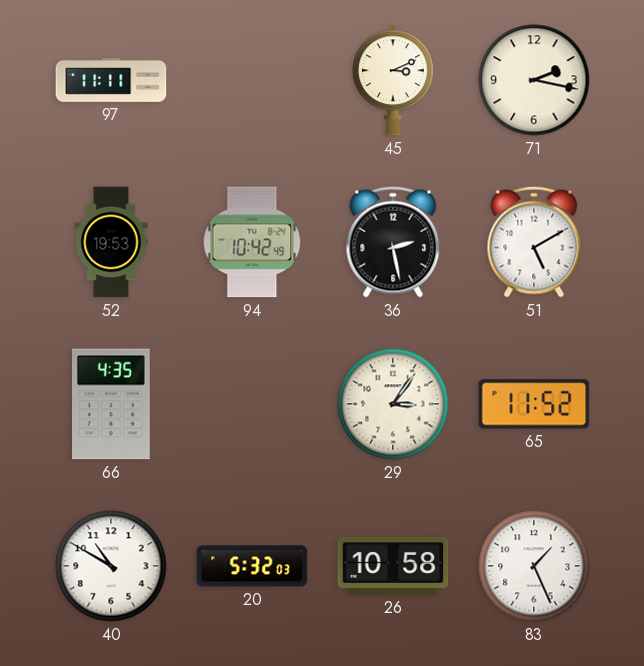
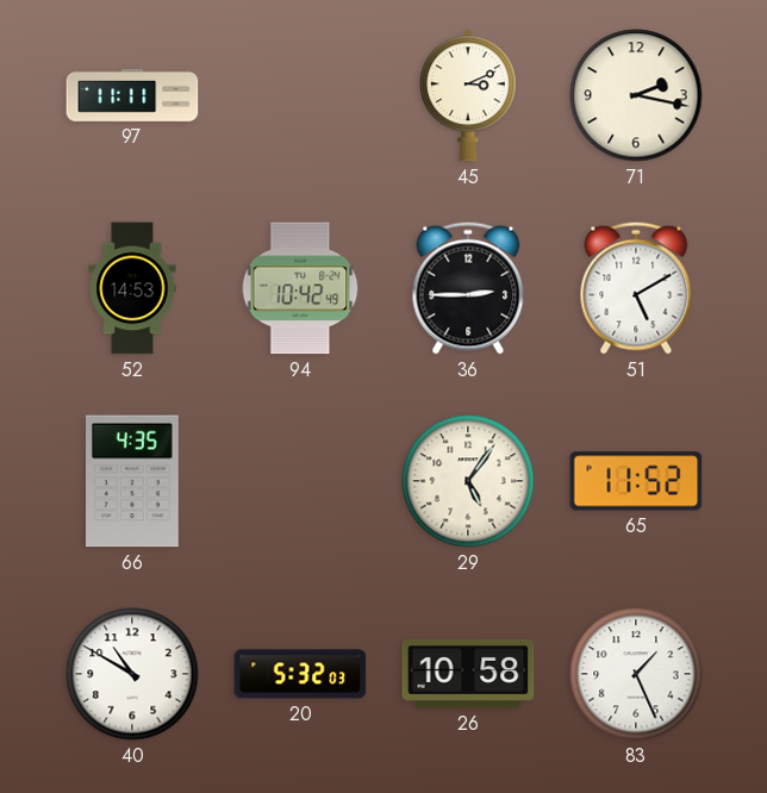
52: 19:53 -> 14:53 (132, 288)
36: 2:28 -> 2:45 (468, 288)
29: 3:06 -> 5:06 (468, 481)
